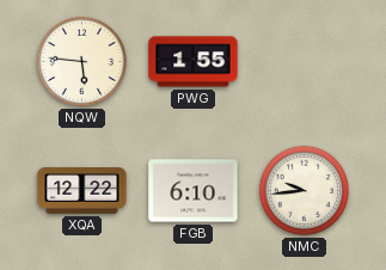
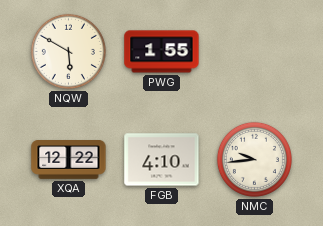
NQW: 5:46 -> 5:50 (68, 51)
FGB: 6:10 -> 4:10 (162, 160)
